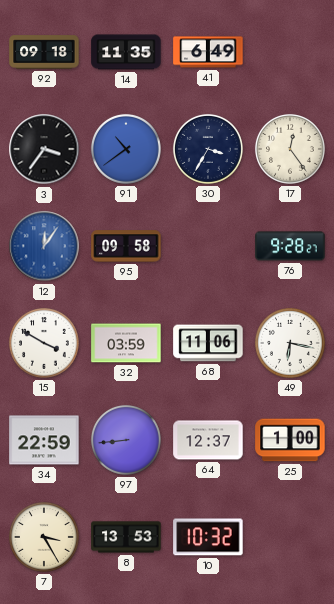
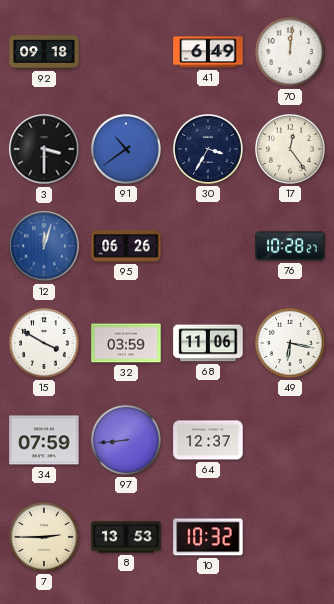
14: 11:35 -> none (126, 52)
70: none -> 12:01 (290, 52)
3: 3:36 -> 3:30 (44, 149)
12: 12:06 -> 12:03 (44, 246)
95: 09:58 -> 06:26 (126, 246)
76: 9:28 -> 10:28 (290, 246)
34: 22:59 -> 07:59 (44, 440)
25: 1:00 -> none (290, 440)
7: 3:25 -> 2:45 (44, 537)
